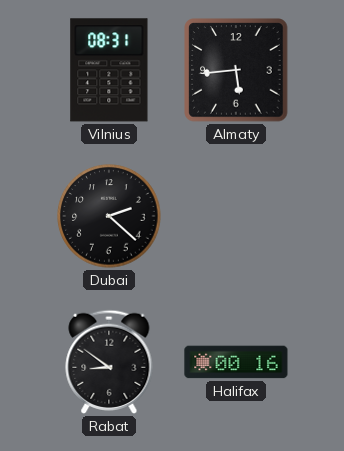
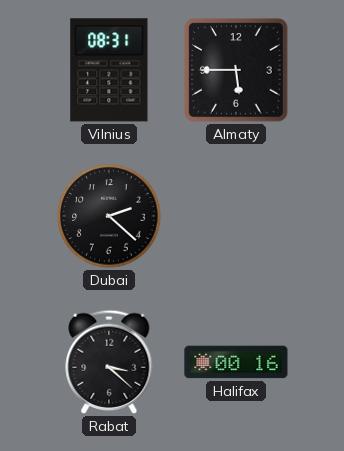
Almaty: 5:44 -> 5:45 (236, 70)
Rabat: 8:51 -> 3:22 (109, 362)
